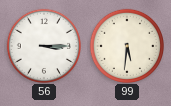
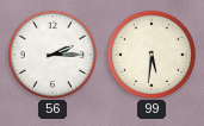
56: 3:15 -> 2:15 (51, 53)
